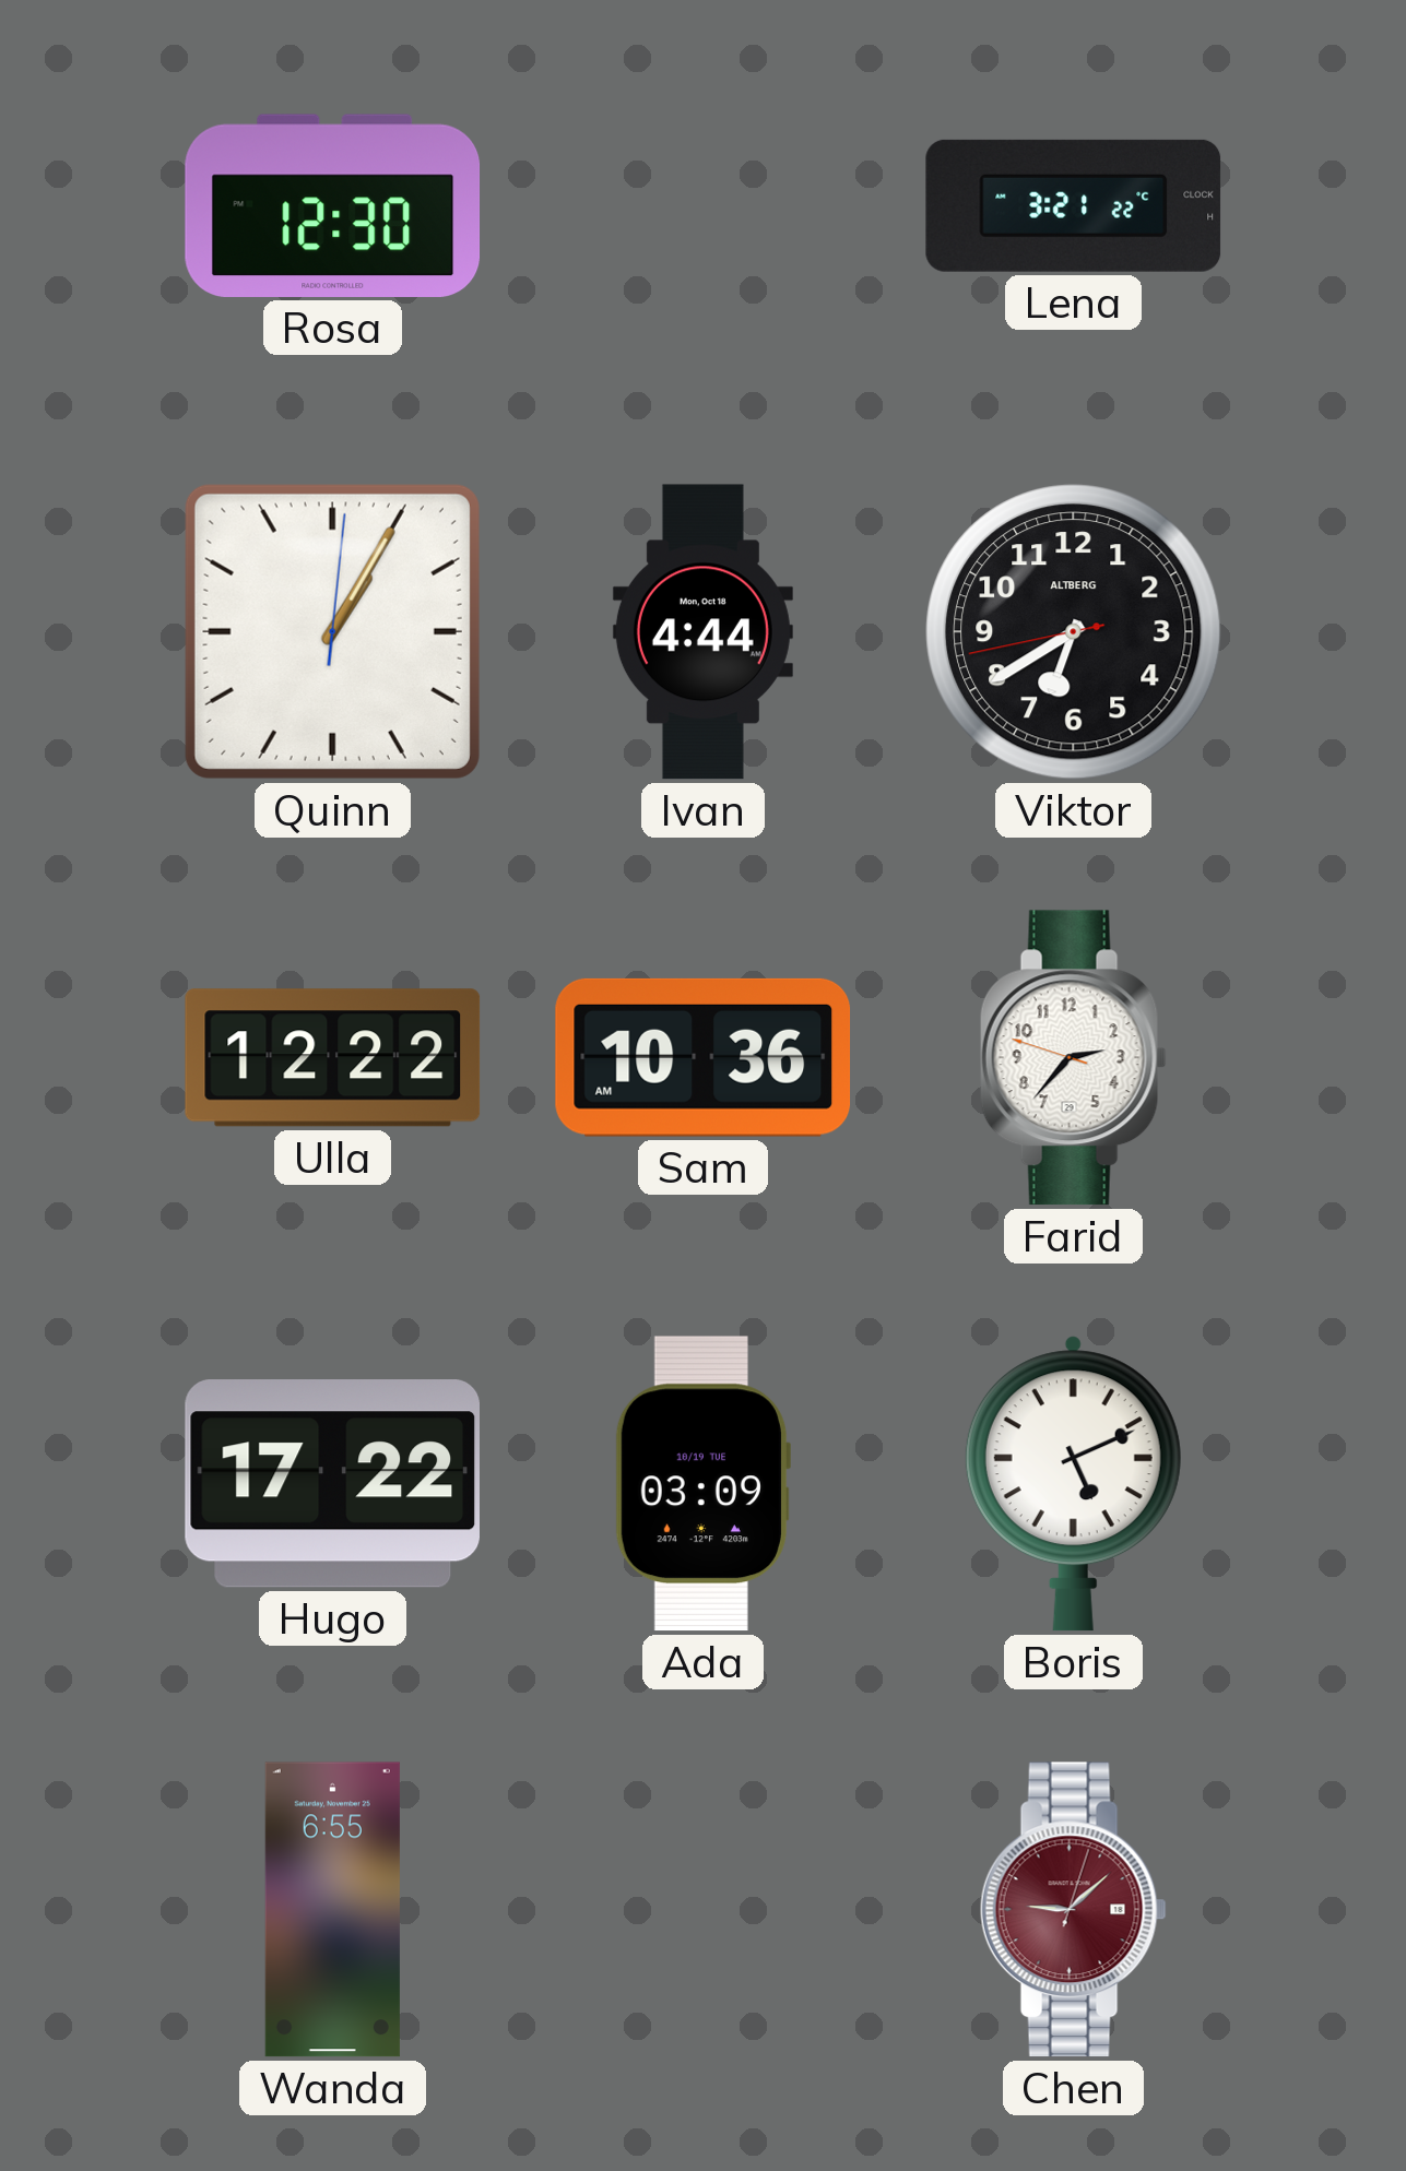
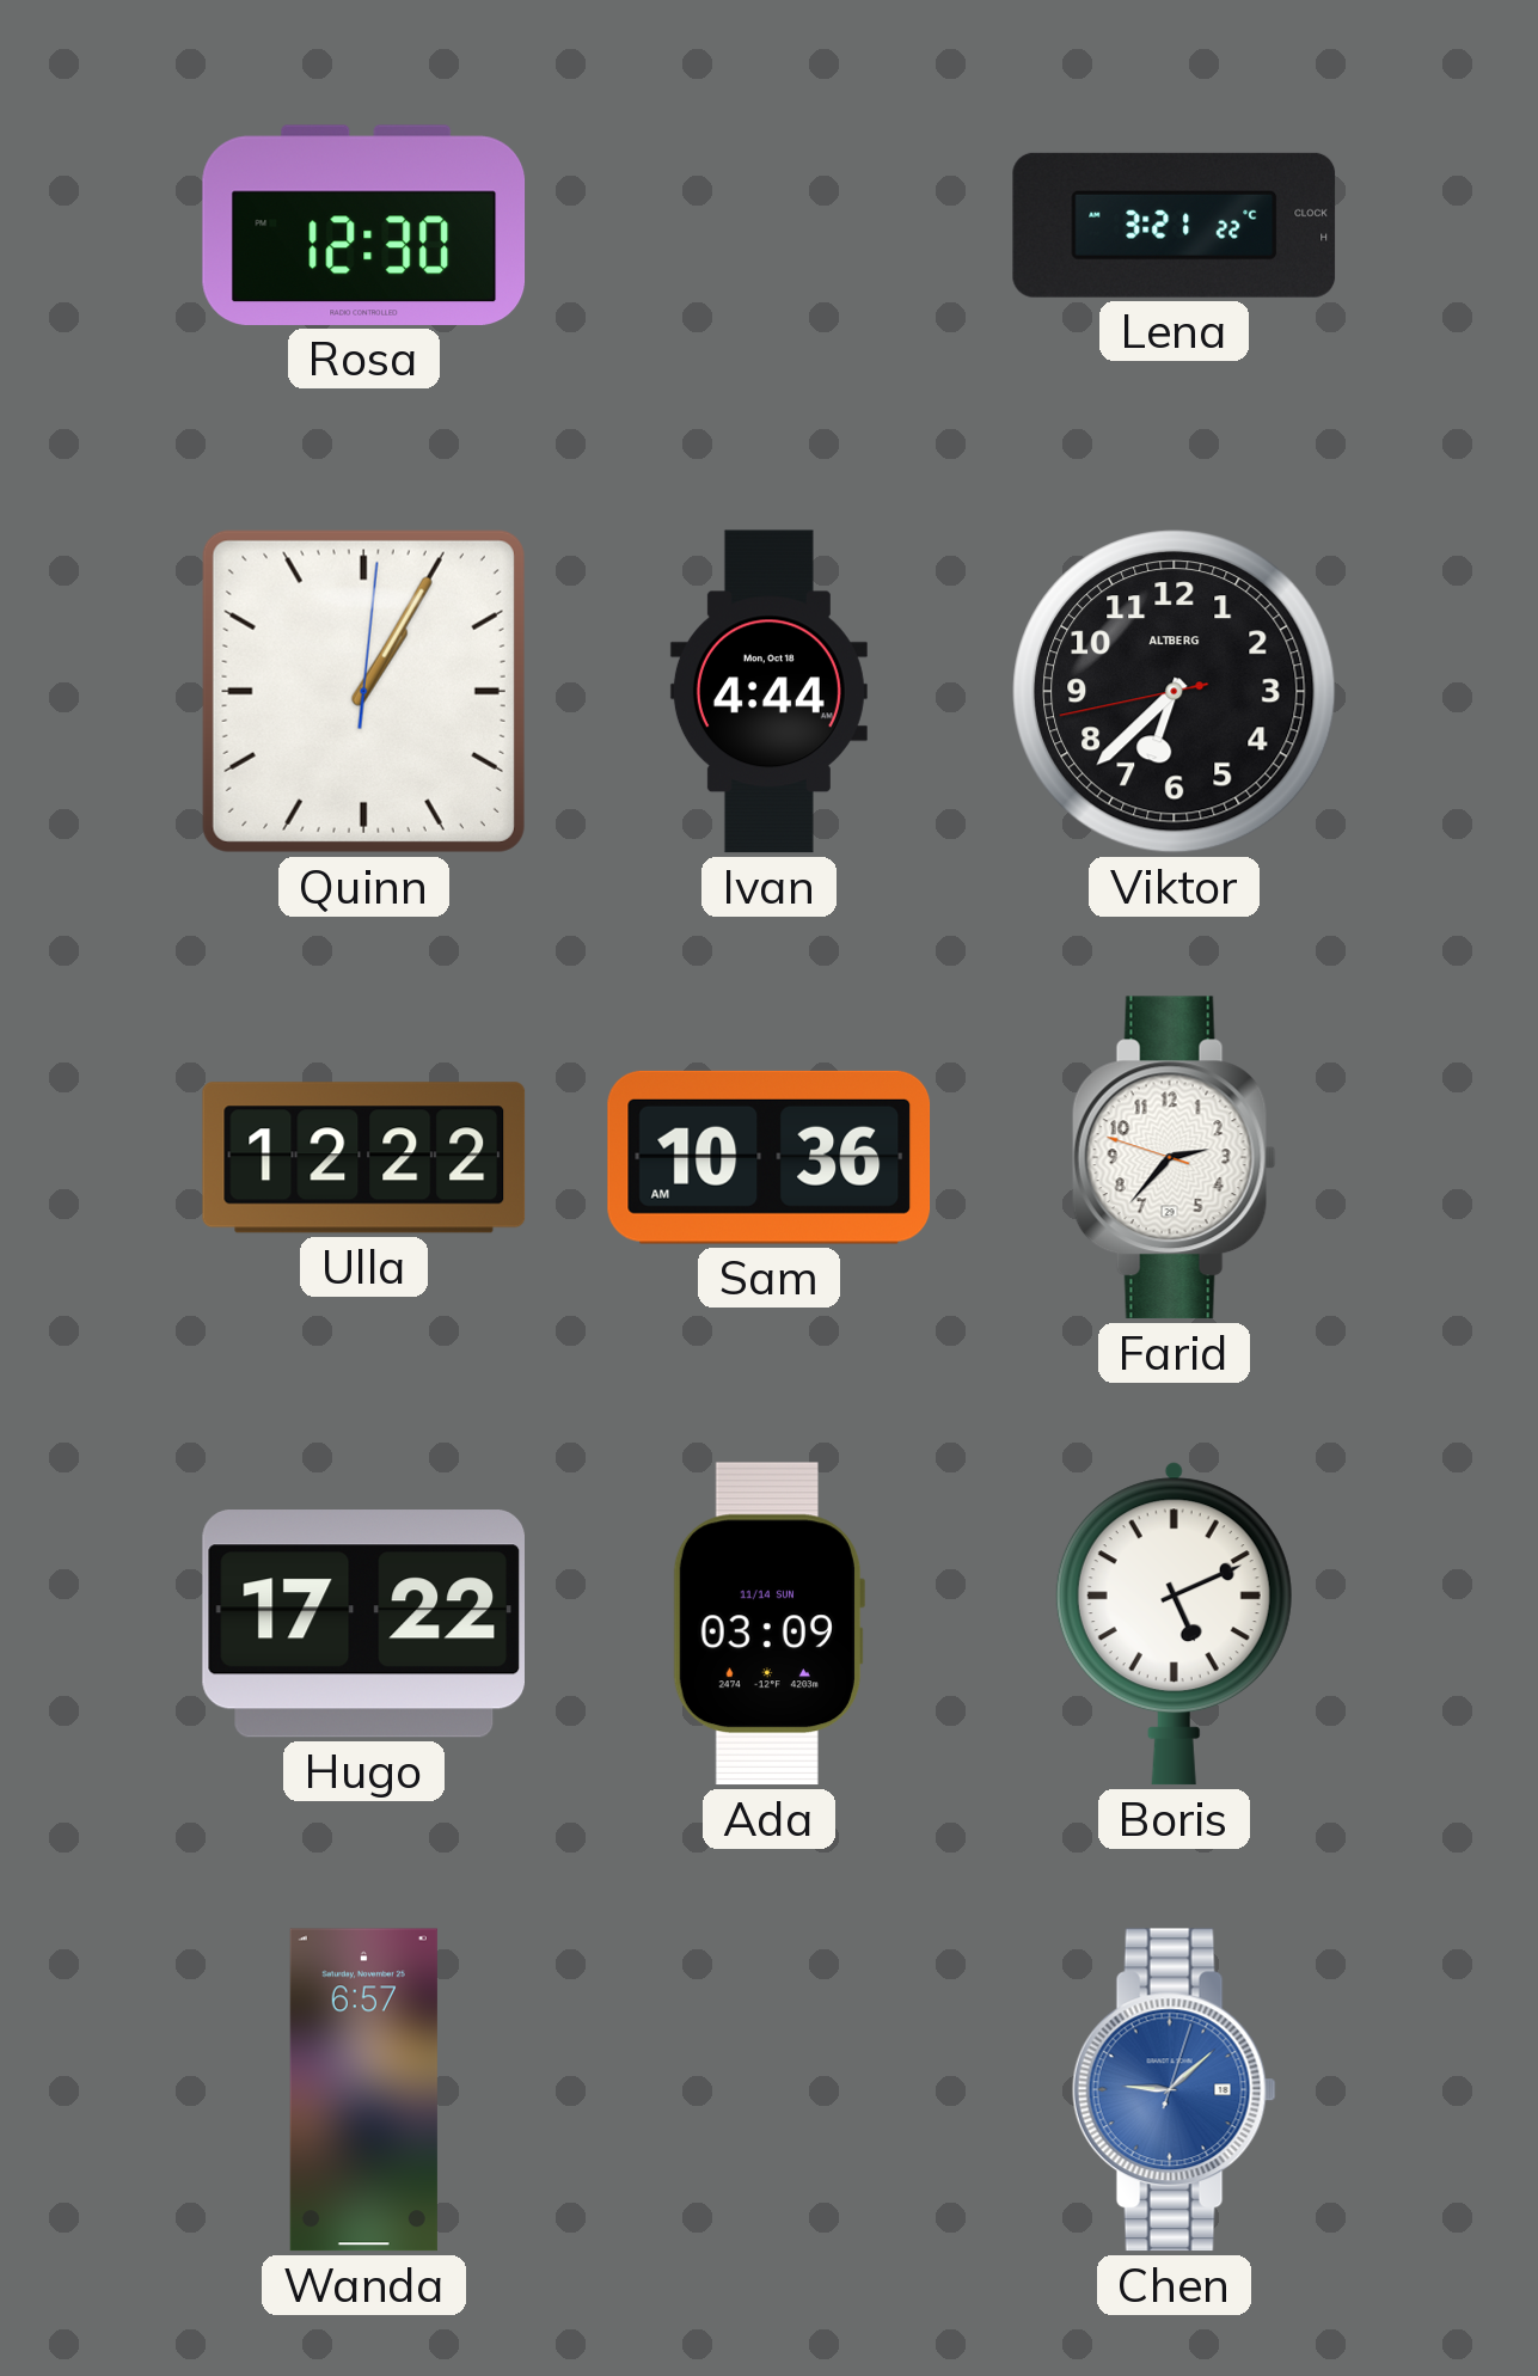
Viktor: 6:39 -> 6:37 (1175, 692)
Ada date: 10/19 TUE -> 11/14 SUN (768, 1624)
Wanda: 6:55 -> 6:57 (363, 2090)
Chen dial: burgundy -> blue (1174, 2090)
